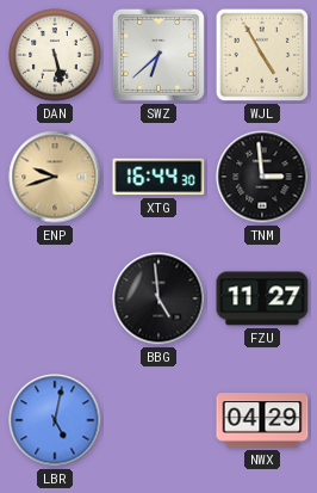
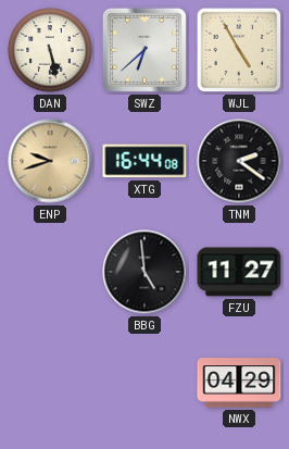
XTG: 16:44:30 -> 16:44:08 (144, 161)
TNM: 2:59 -> 2:21 (239, 161)
LBR: 5:02 -> none (55, 420)
